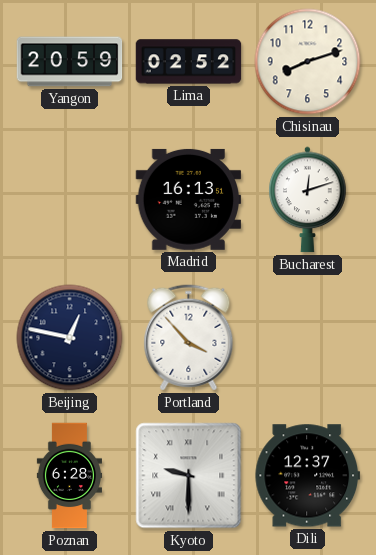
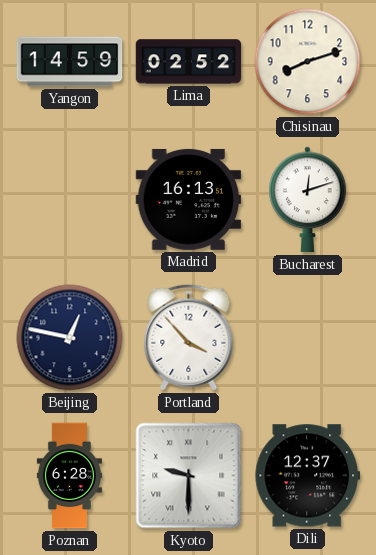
Yangon: 20:59 -> 14:59 (70, 62)
